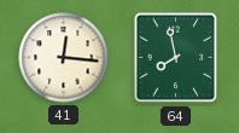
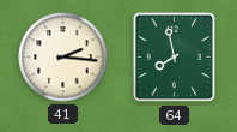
41: 12:16 -> 2:16 (63, 58)
